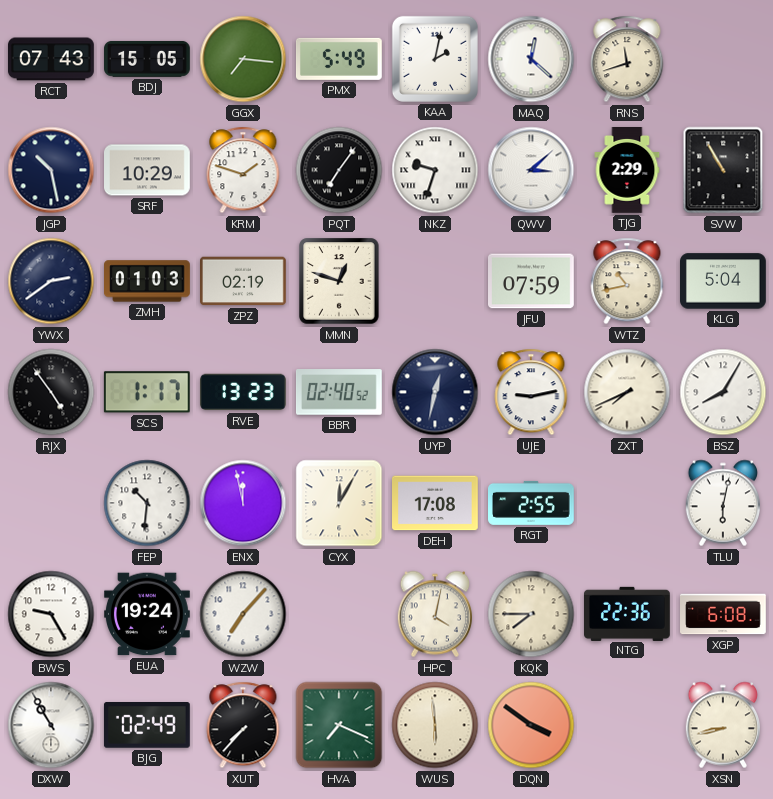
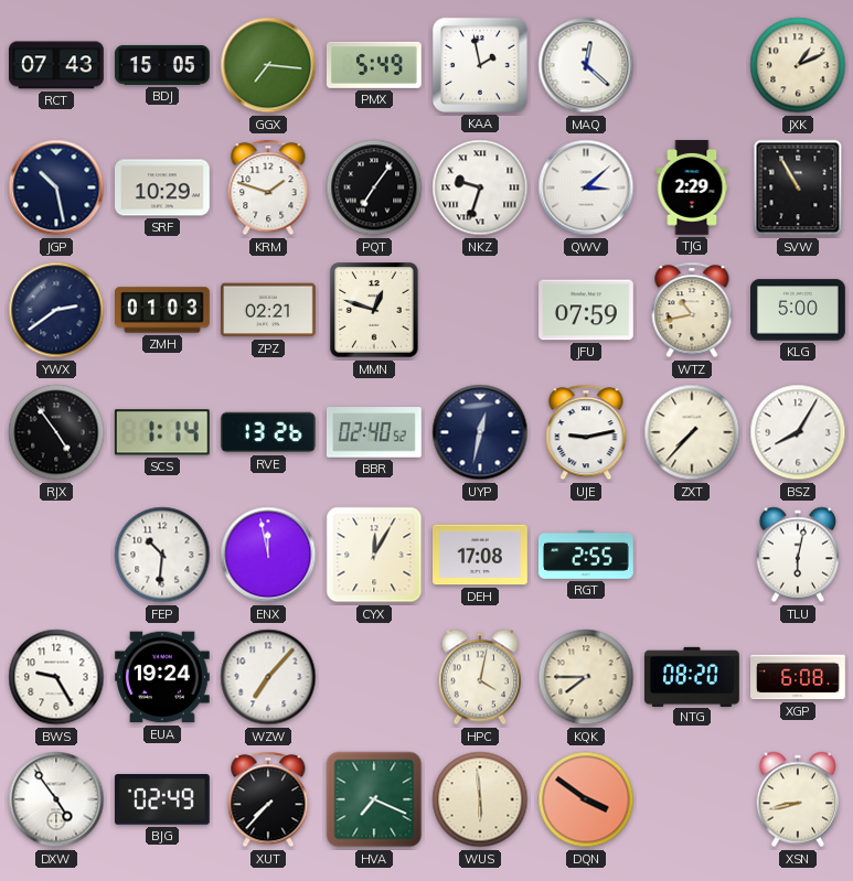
KAA: 2:02 -> 1:58 (480, 65)
RNS: 11:42 -> none (627, 59)
JXK: none -> 1:11 (798, 65)
ZPZ: 02:19 -> 02:21 (269, 310)
KLG: 5:04 -> 5:00 (799, 310)
SCS: 1:17 -> 1:14 (162, 432)
RVE: 13:23 -> 13:26 (269, 432)
ZXT: 7:41 -> 7:37 (692, 432)
NTG: 22:36 -> 08:20 (693, 676)
DXW: 10:55 -> 4:54 (56, 799)
